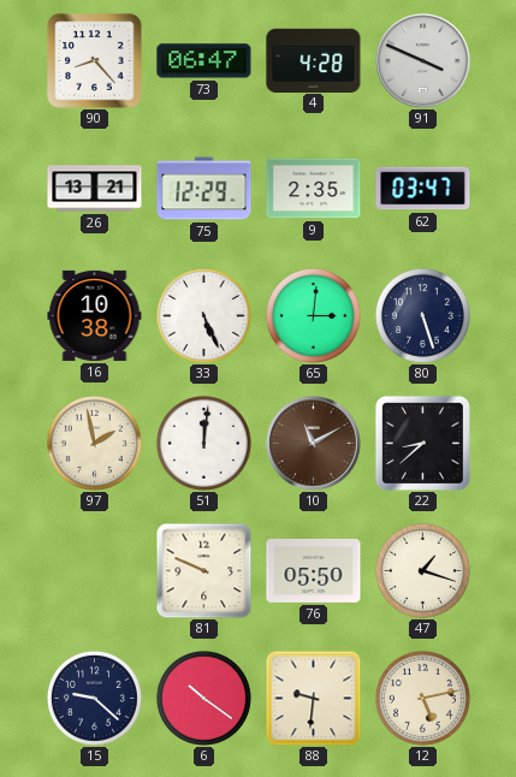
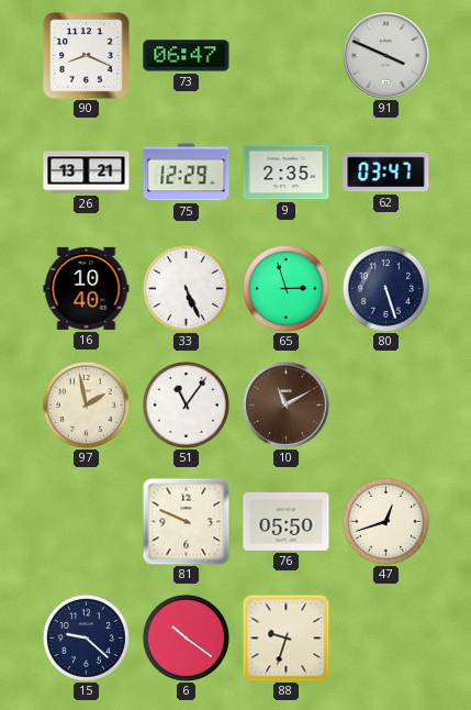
90: 8:23 -> 8:19 (87, 56)
4: 4:28 -> none (314, 60)
16: 10:38 -> 10:40 (87, 288)
65: 3:01 -> 2:57 (285, 288)
51: 12:01 -> 11:06 (186, 404)
22: 8:38 -> none (422, 443)
47: 1:18 -> 12:42 (385, 521)
88: 9:31 -> 9:33 (285, 637)
12: 5:13 -> none (422, 698)
